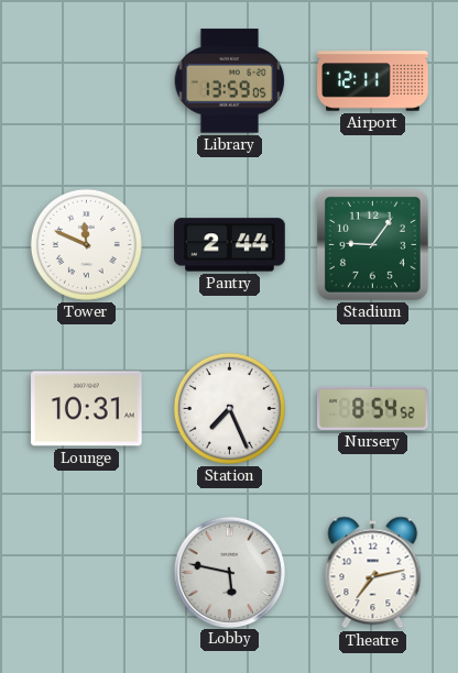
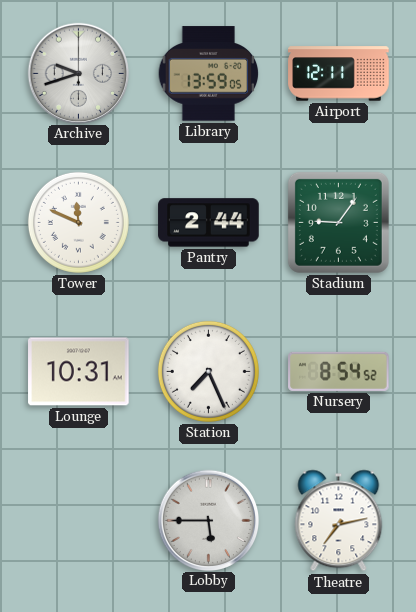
Archive: none -> 9:42 (78, 73)
Lobby: 5:47 -> 5:45 (208, 520)
